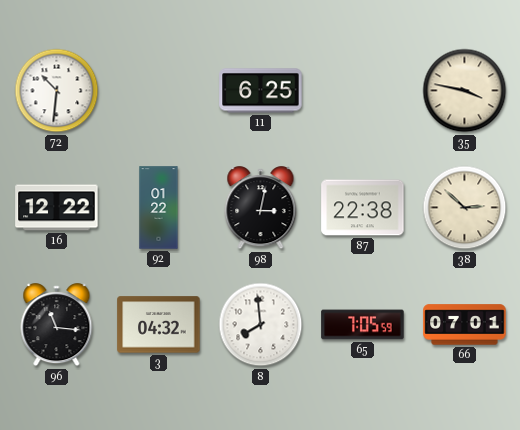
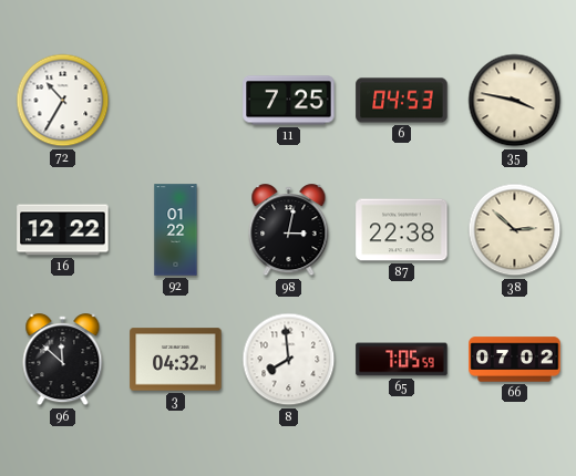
72: 10:31 -> 10:35 (63, 101)
11: 6:25 -> 7:25 (289, 101)
6: none -> 04:53 (402, 101)
96: 11:16 -> 11:52 (63, 360)
66: 07:01 -> 07:02 (515, 360)
